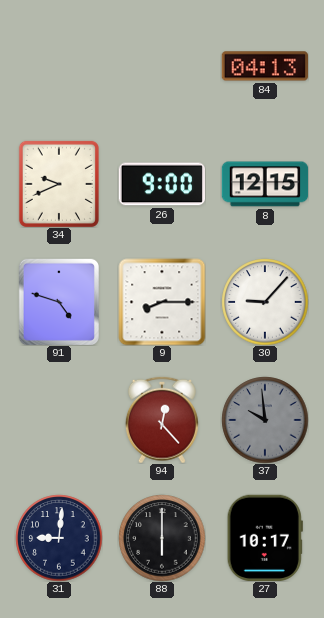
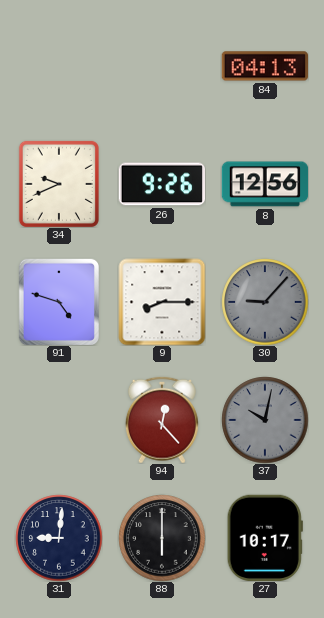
26: 9:00 -> 9:26 (161, 184)
8: 12:15 -> 12:56 (265, 184)
30 dial: white -> grey (265, 302)
37: 9:59 -> 10:02 (265, 420)
